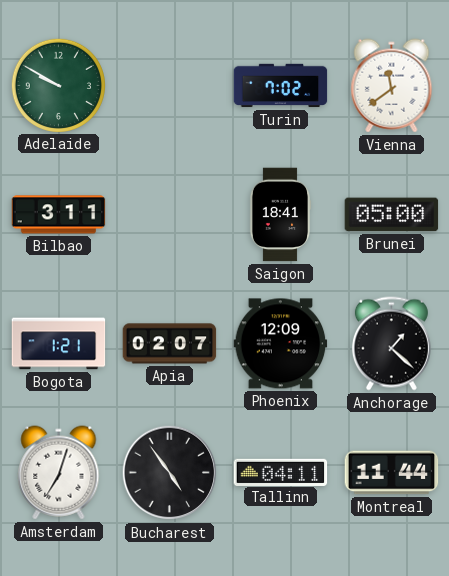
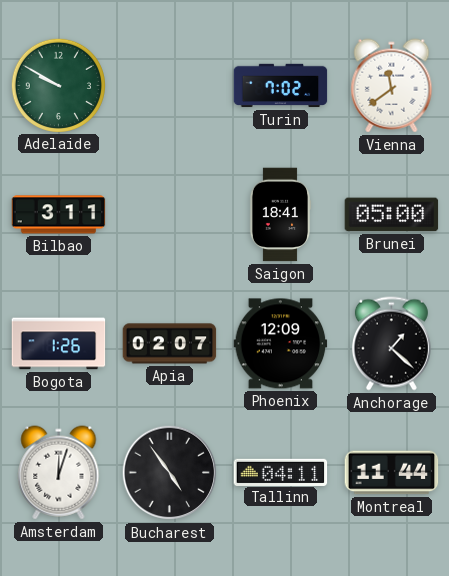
Bogota: 1:21 -> 1:26 (59, 344)
Amsterdam: 7:03 -> 12:03 (59, 473)
